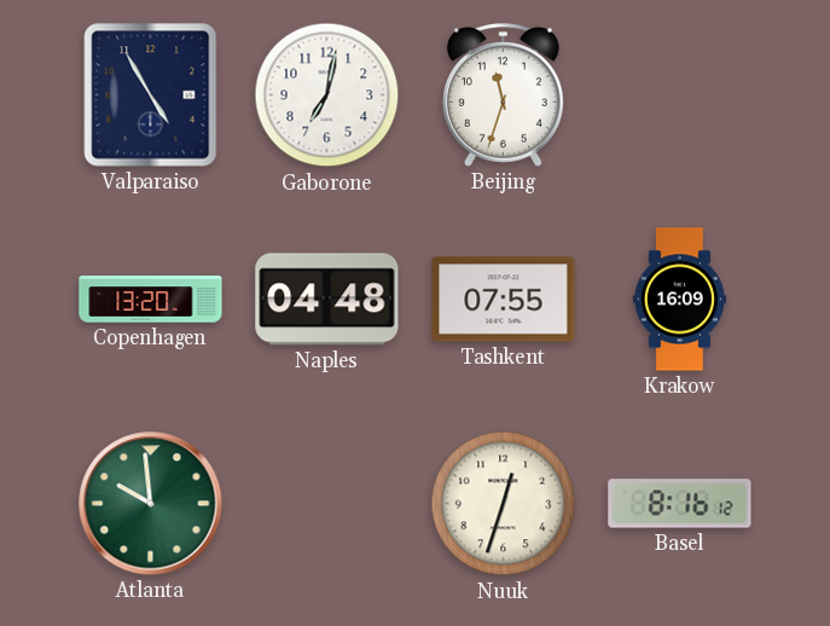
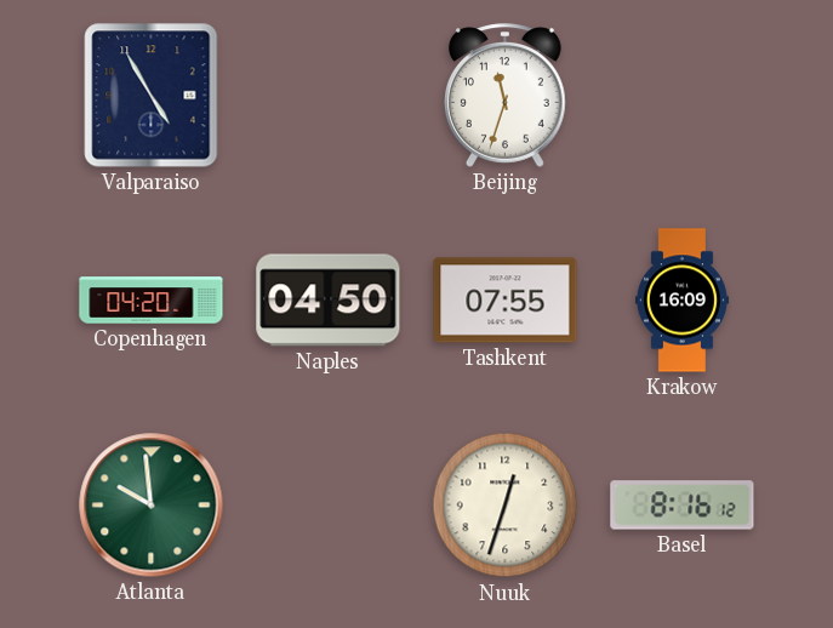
Gaborone: 7:02 -> none (327, 95)
Copenhagen: 13:20 -> 04:20 (152, 301)
Naples: 04:48 -> 04:50 (329, 301)
